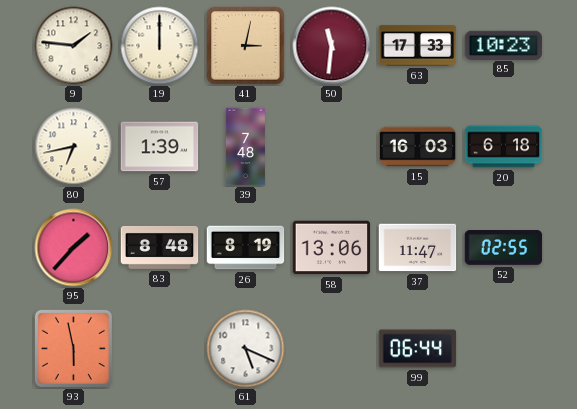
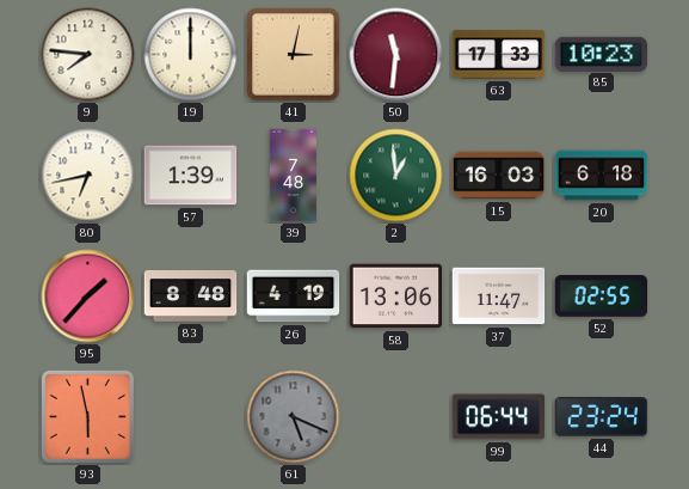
9: 1:46 -> 7:46 (88, 55)
2: none -> 12:59 (396, 176)
26: 8:19 -> 4:19 (294, 297)
61 dial: white -> grey (294, 417)
44: none -> 23:24 (602, 417)
